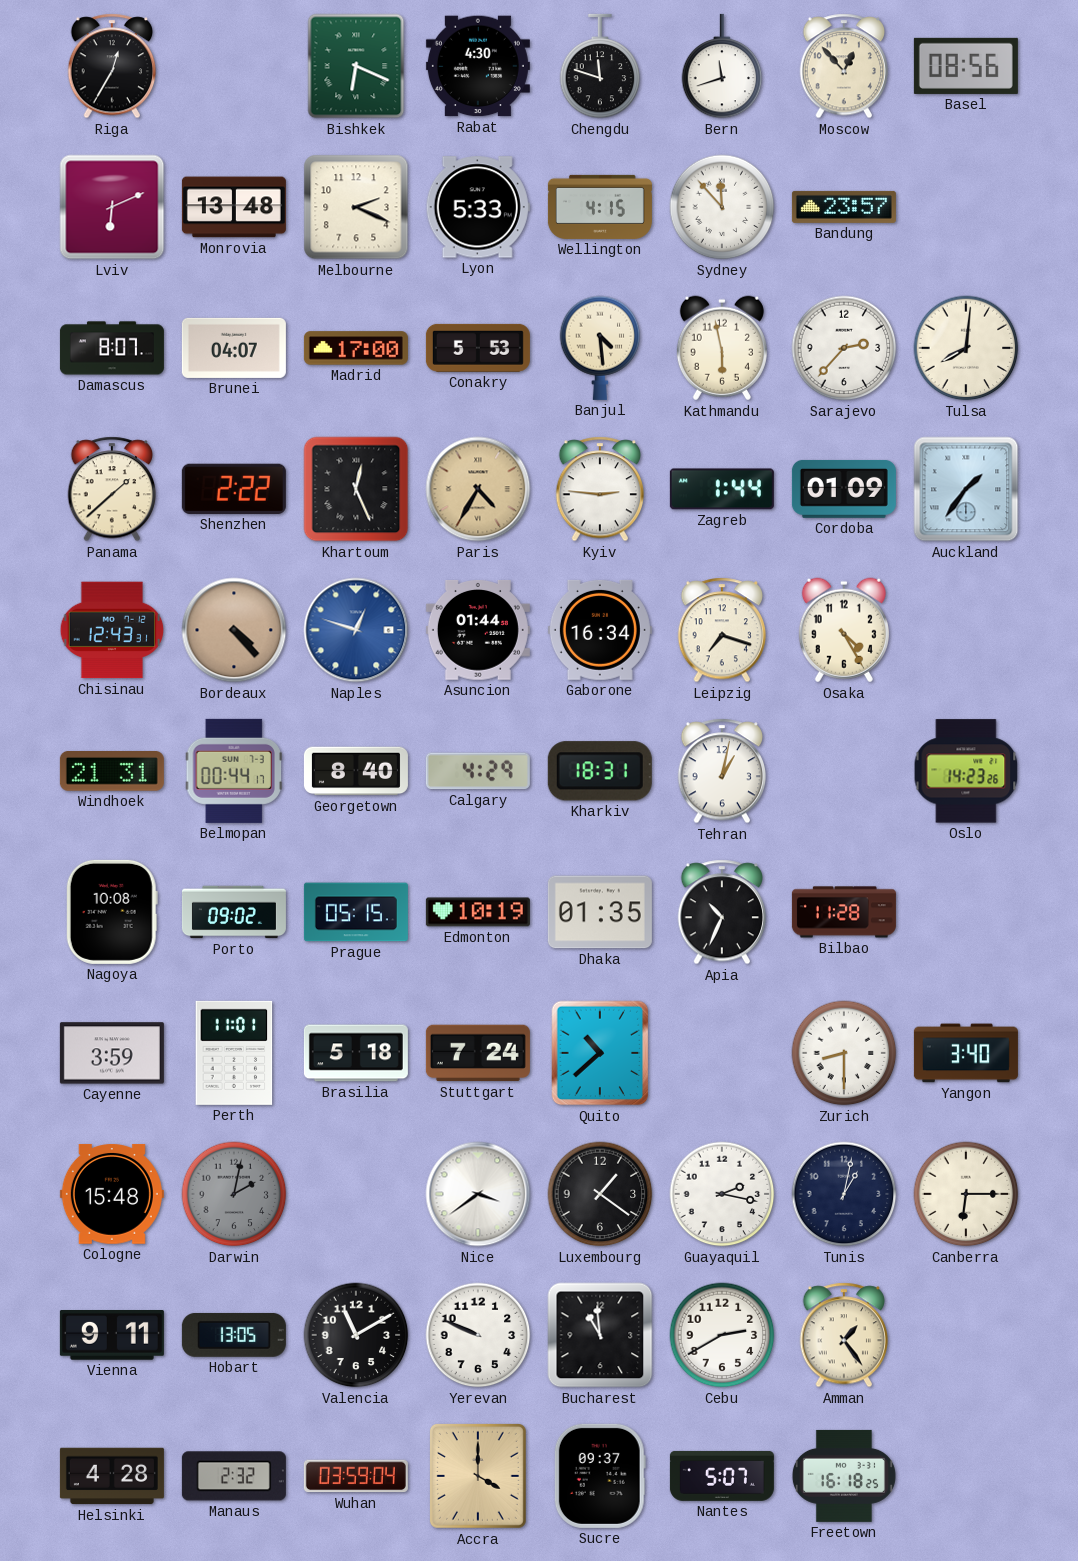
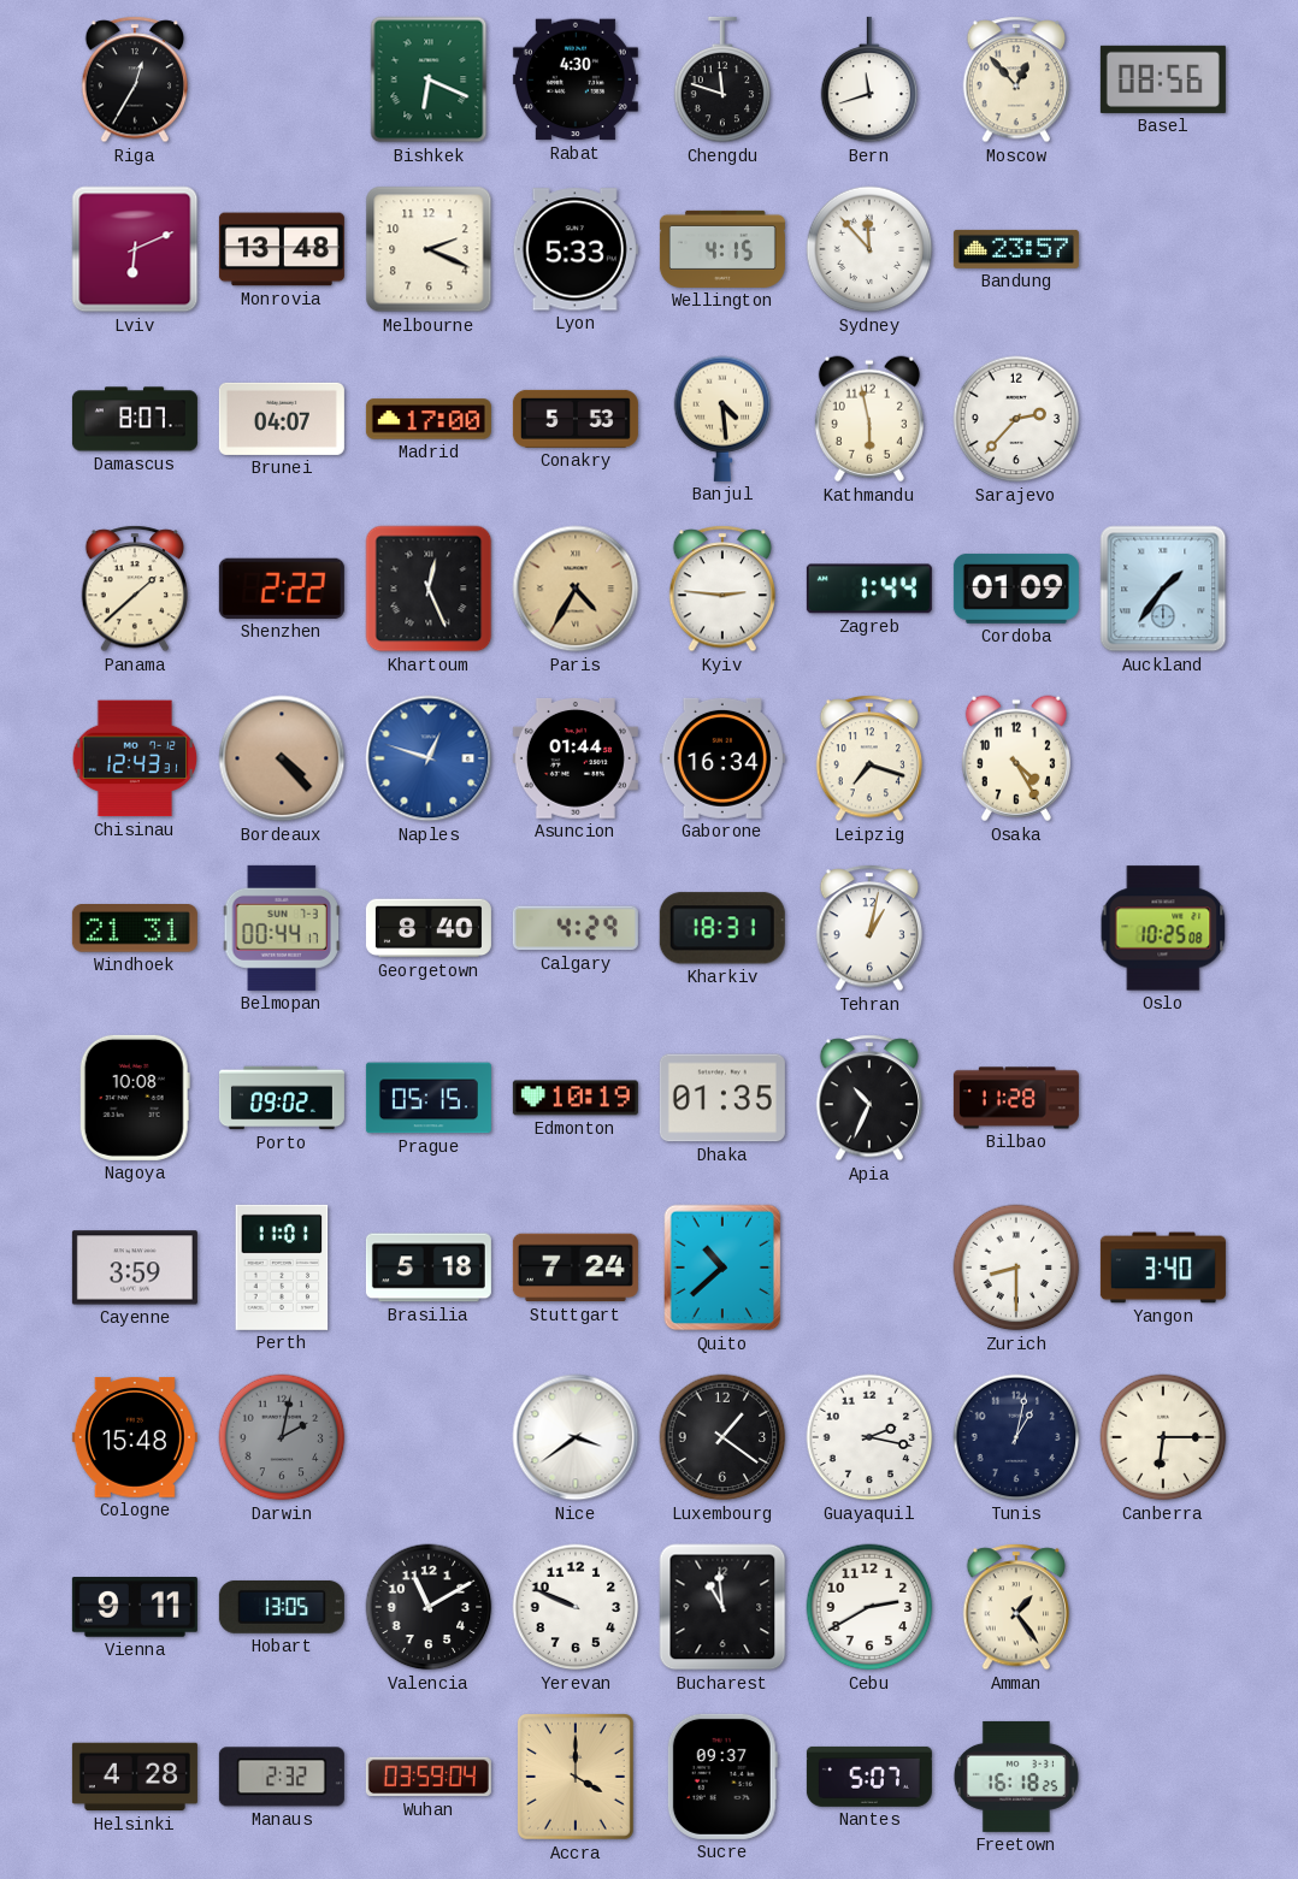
Tulsa: 8:01 -> none (966, 348)
Oslo: 14:23 -> 10:25 (1163, 928)
